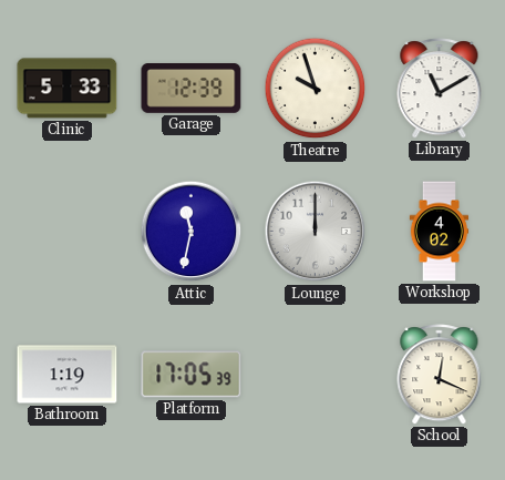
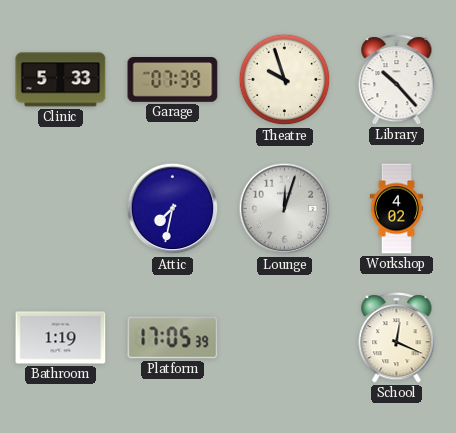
Garage: 12:39 -> 07:39 (173, 80)
Library: 11:10 -> 10:23 (397, 80)
Attic: 11:32 -> 7:32 (173, 209)
Lounge: 12:00 -> 12:03 (285, 209)
